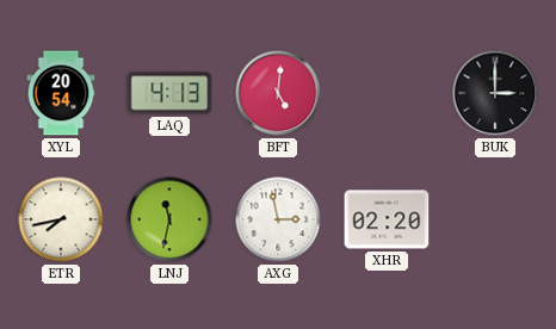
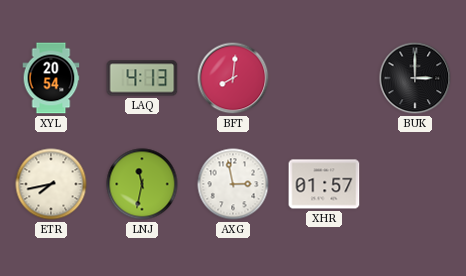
BFT: 5:01 -> 8:01 (233, 78)
XHR: 02:20 -> 01:57 (324, 184)
